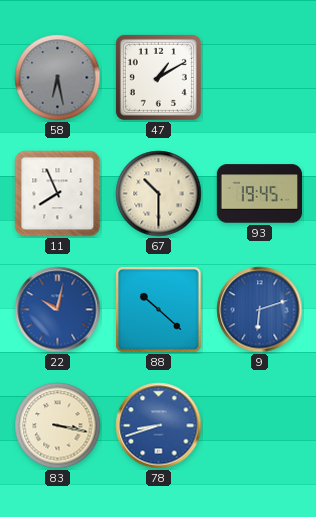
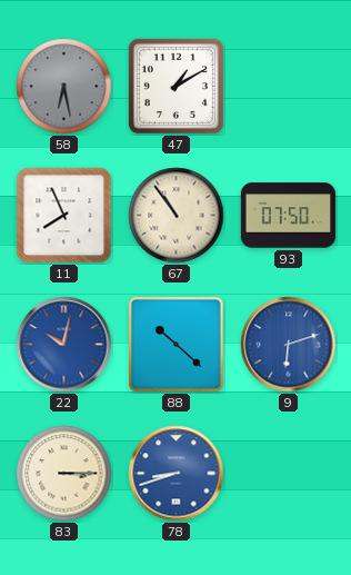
67: 10:30 -> 10:54 (177, 216)
93: 19:45 -> 07:50 (288, 216)
83: 3:17 -> 3:15 (64, 474)
